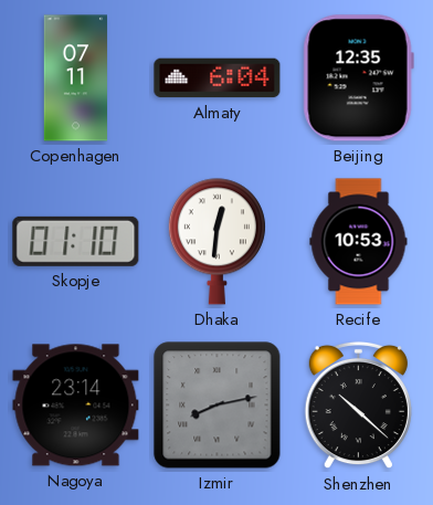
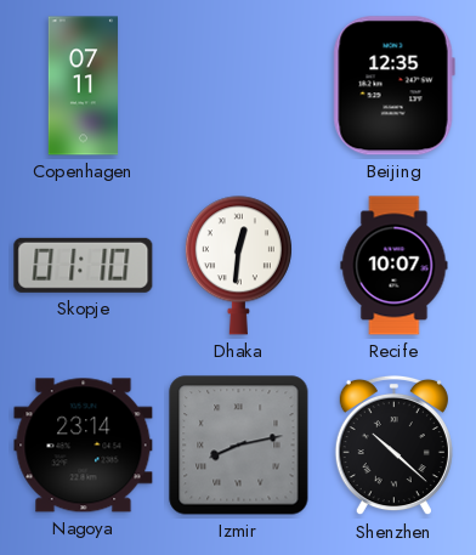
Almaty: 6:04 -> none (218, 78)
Recife: 10:53 -> 10:07 (395, 266)
